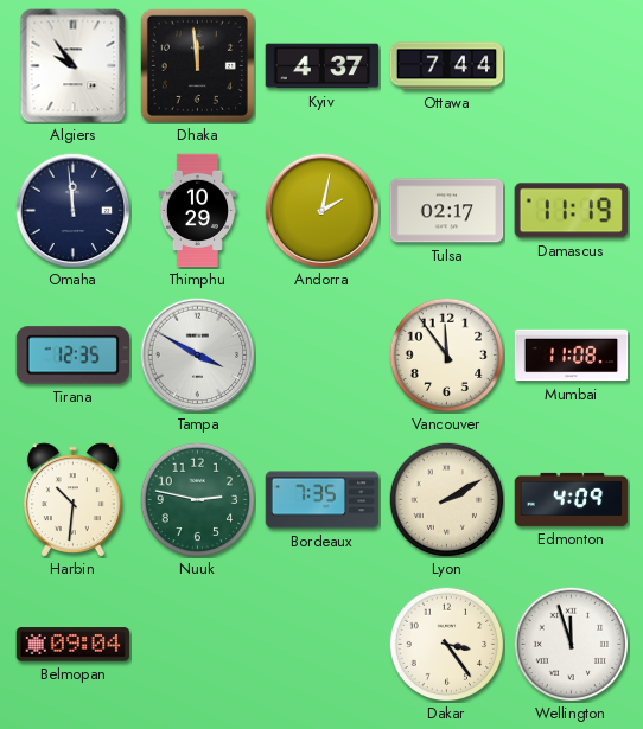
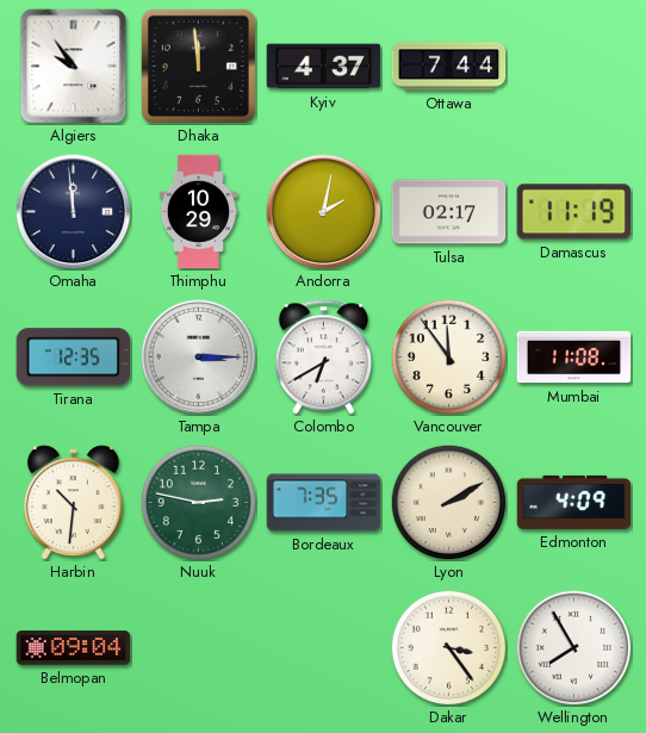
Tampa: 3:50 -> 3:15 (199, 358)
Colombo: none -> 6:40 (324, 358)
Wellington: 11:57 -> 7:55 (573, 647)
